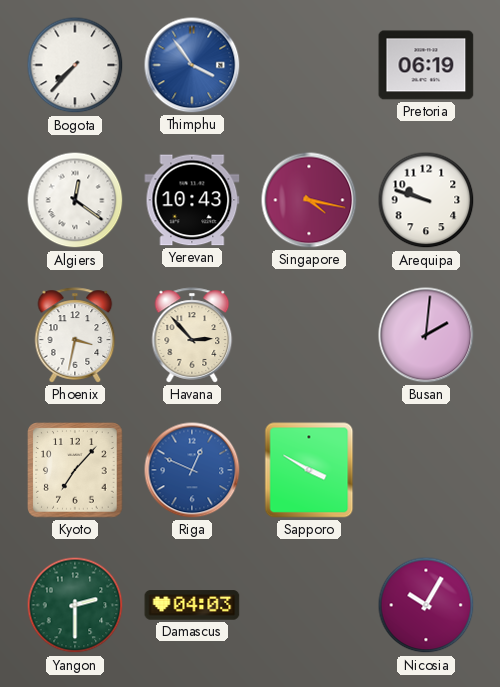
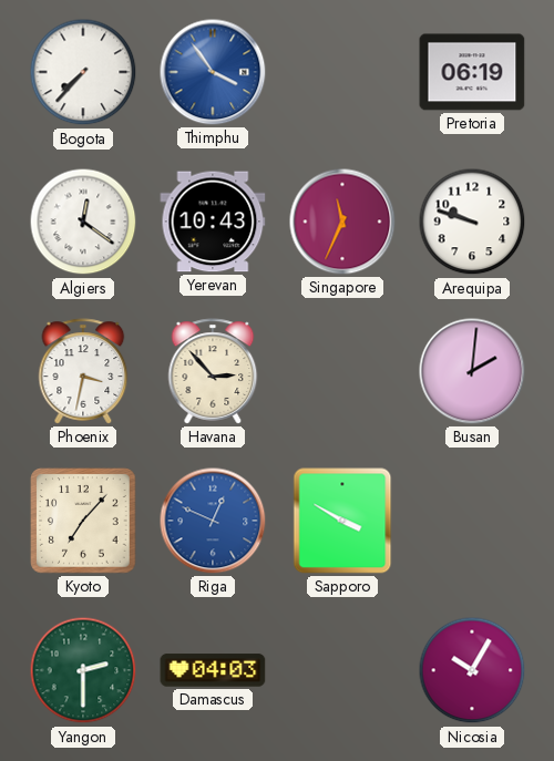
Singapore: 4:17 -> 11:34 (342, 222)
